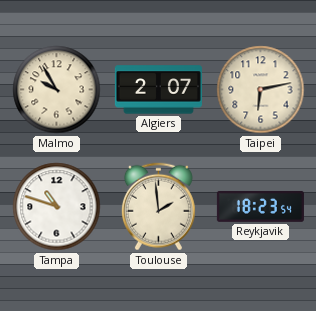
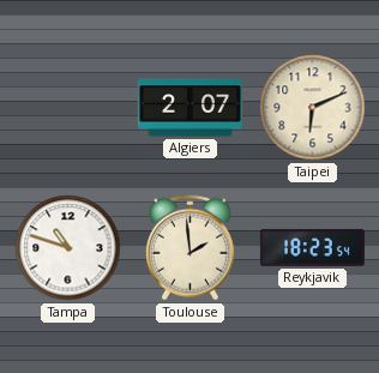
Malmo: 9:55 -> none (57, 90)
Taipei: 6:13 -> 6:11 (313, 108)
